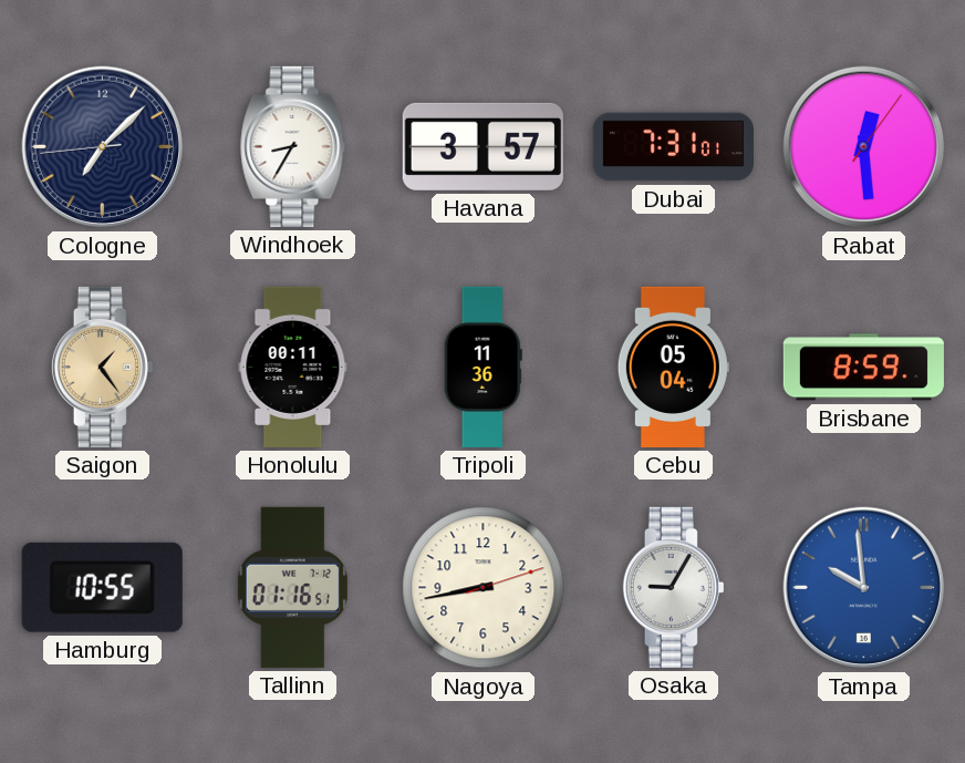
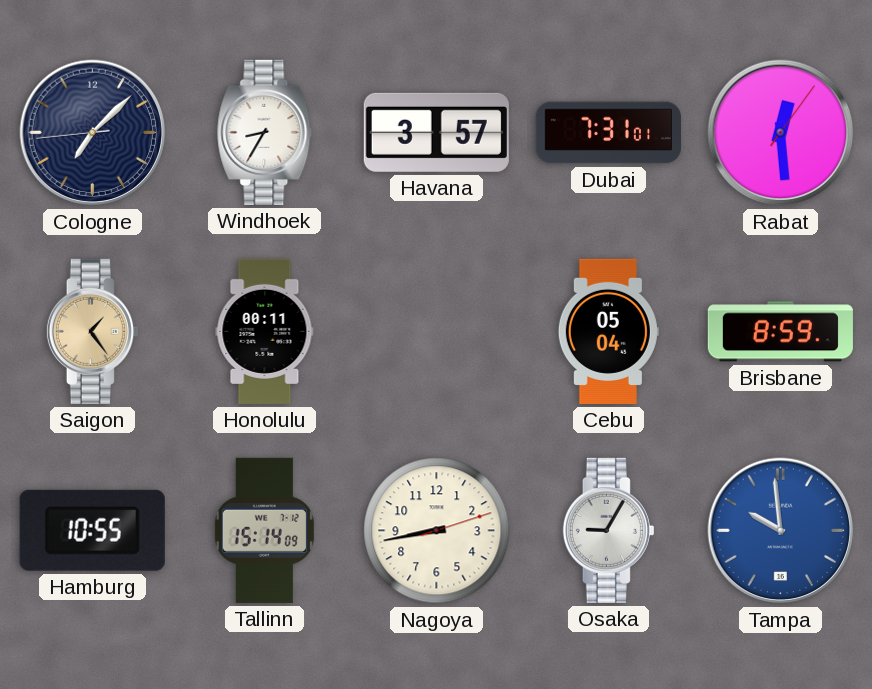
Tripoli: 11:36 -> none (483, 367)
Tallinn: 01:16 -> 15:14 (264, 530)
